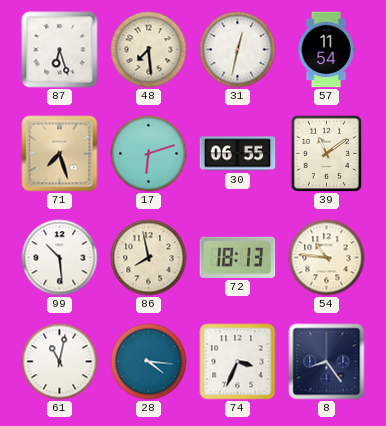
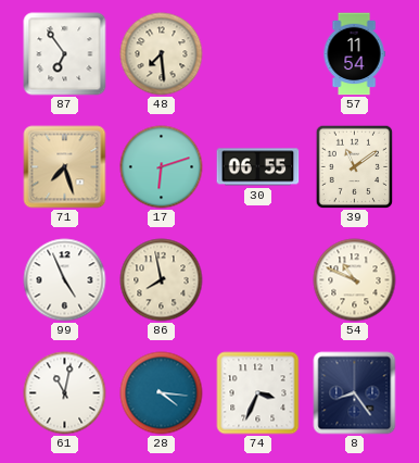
87: 6:27 -> 6:54 (65, 54)
31: 12:32 -> none (238, 50)
99: 10:29 -> 4:56 (65, 280)
72: 18:13 -> none (238, 257)
54: 10:46 -> 10:49 (355, 280)
